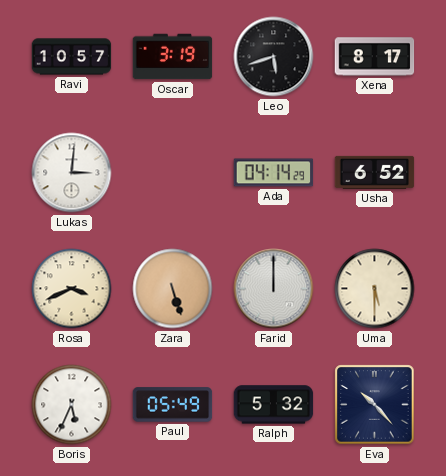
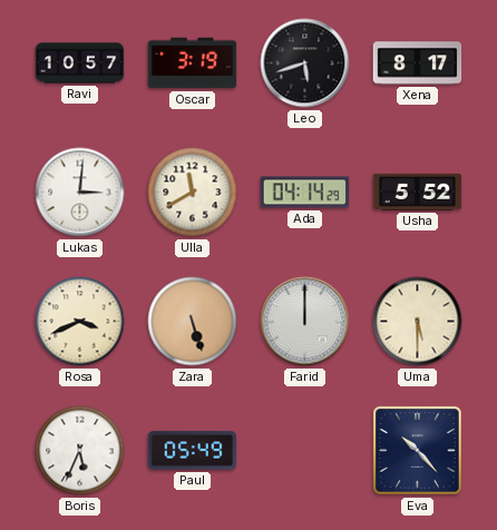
Ulla: none -> 11:40 (193, 193)
Usha: 6:52 -> 5:52 (418, 192)
Ralph: 5:32 -> none (274, 405)
